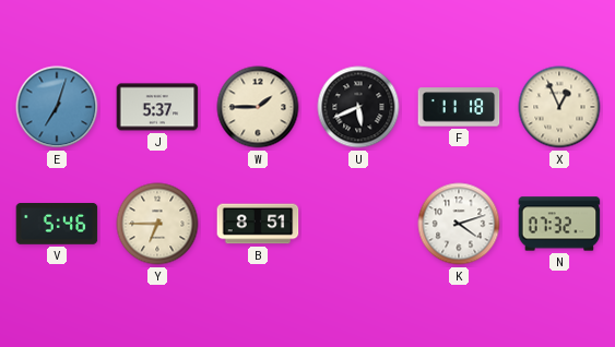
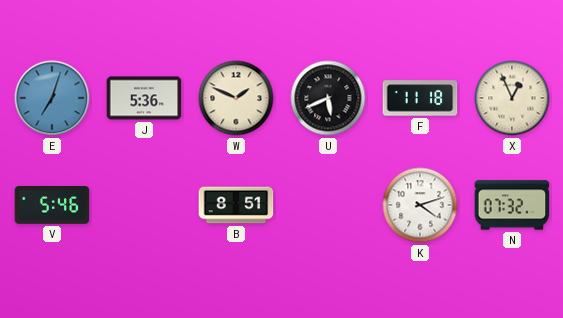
J: 5:37 -> 5:36 (144, 98)
W: 1:45 -> 1:49 (236, 98)
Y: 6:45 -> none (157, 224)
